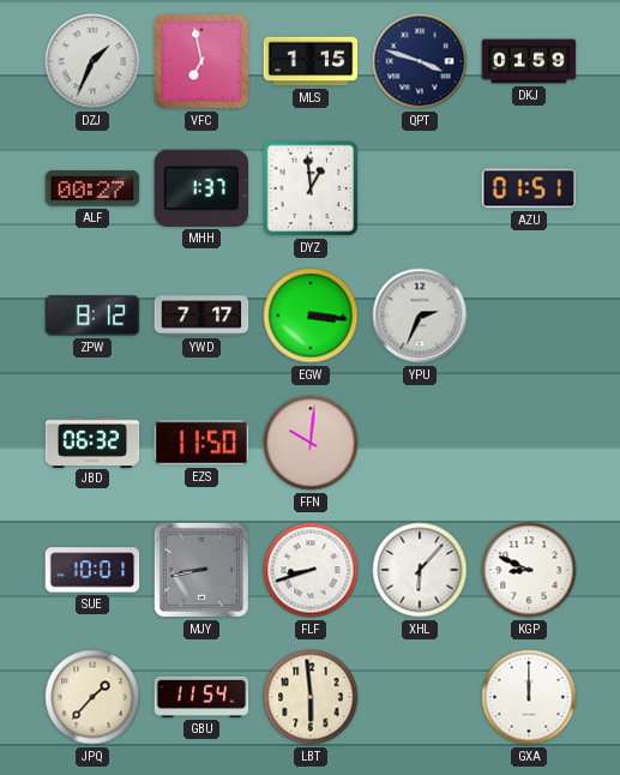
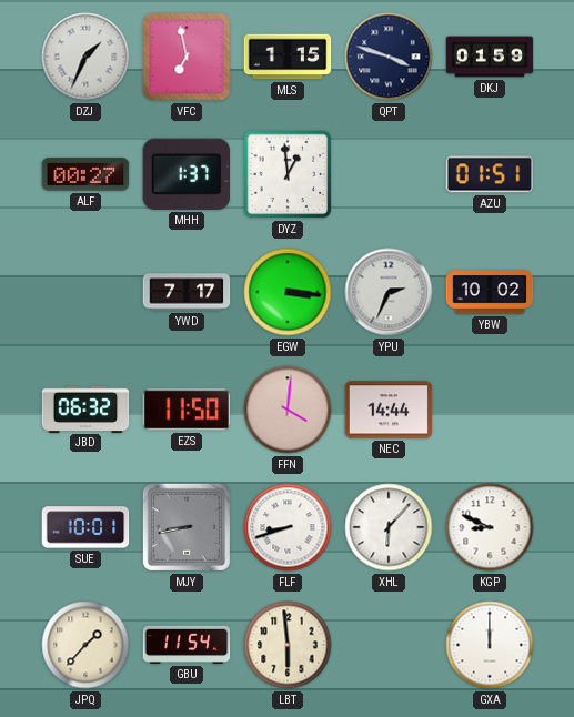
ZPW: 8:12 -> none (92, 316)
YBW: none -> 10:02 (490, 292)
FFN: 10:01 -> 4:01 (288, 410)
NEC: none -> 14:44 (389, 410)
